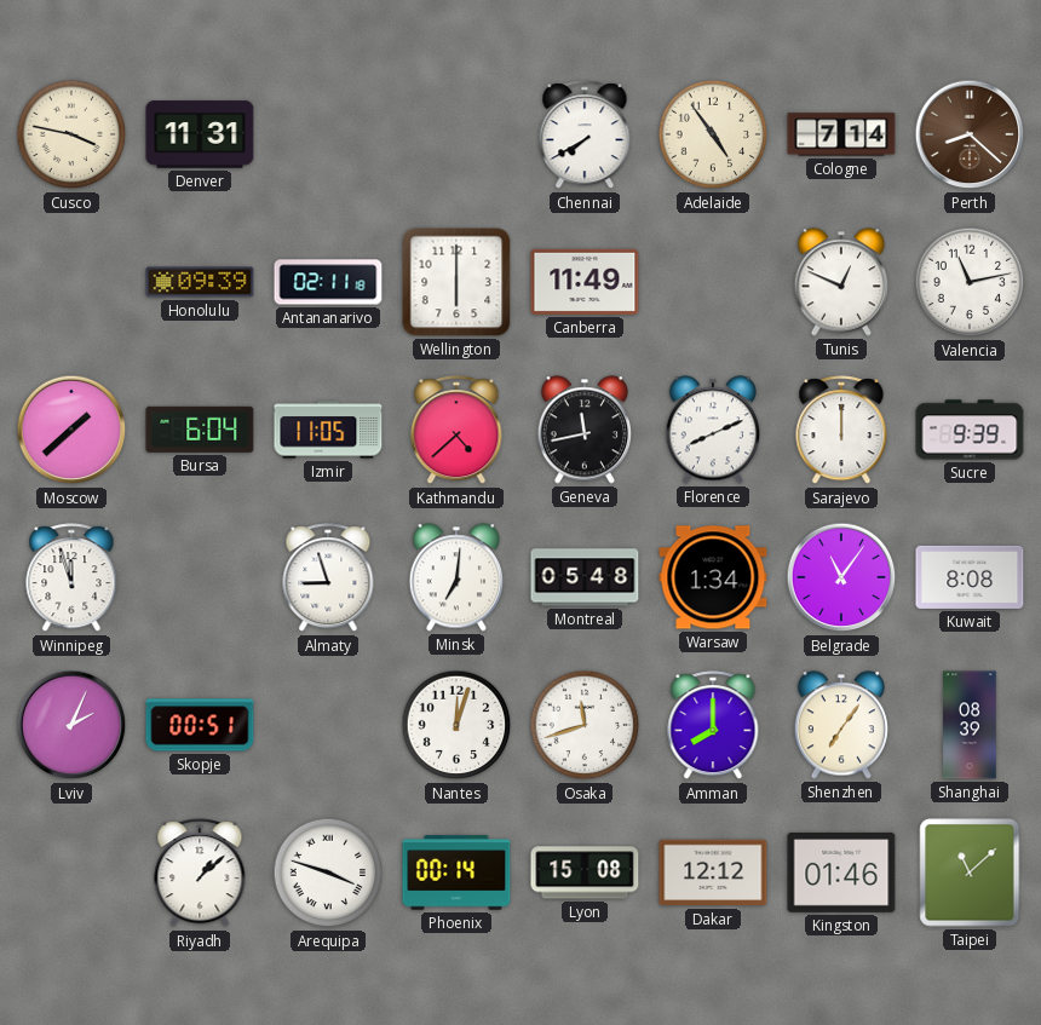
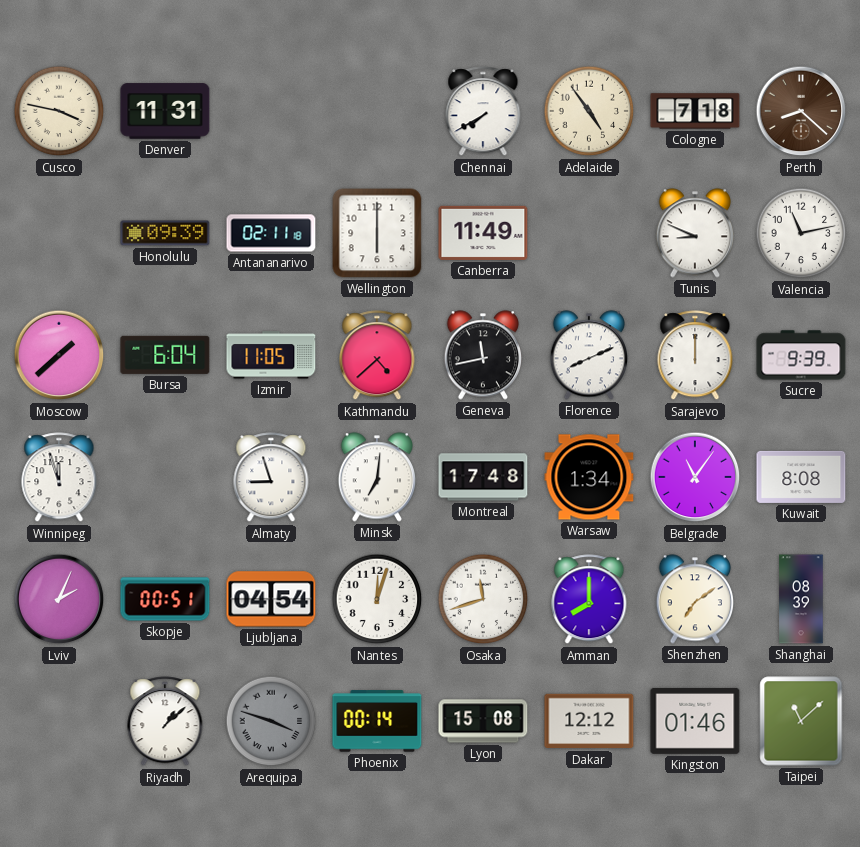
Cologne: 7:14 -> 7:18 (695, 111)
Tunis: 12:49 -> 8:49 (694, 233)
Montreal: 05:48 -> 17:48 (483, 477)
Ljubljana: none -> 04:54 (271, 599)
Shenzhen: 7:06 -> 7:09 (694, 599)
Arequipa dial: white -> grey (271, 721)
